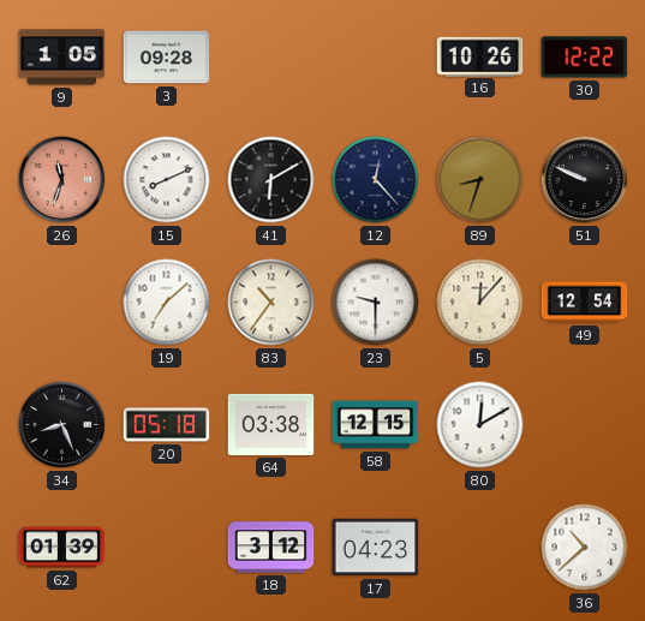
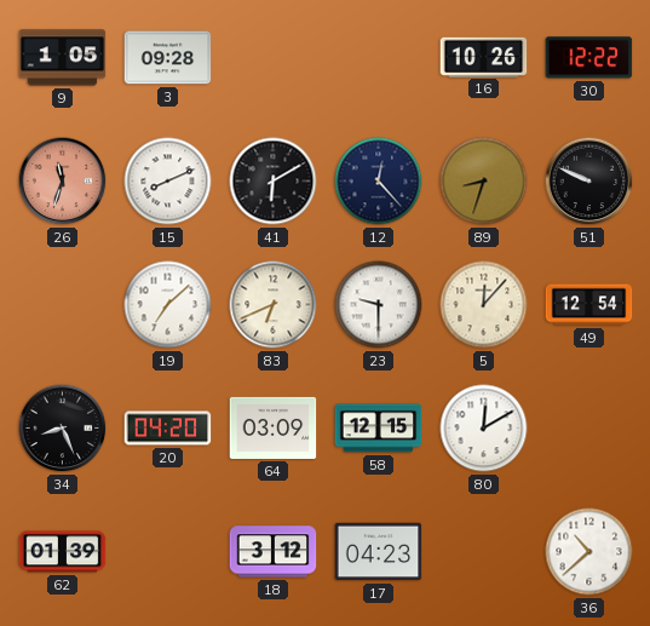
83: 10:36 -> 6:41 (274, 305)
20: 05:18 -> 04:20 (168, 429)
64: 03:38 -> 03:09 (274, 427)
